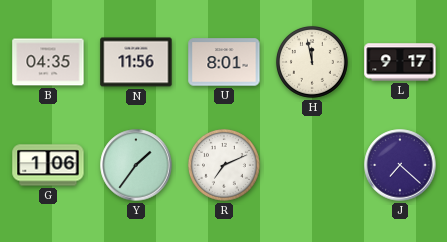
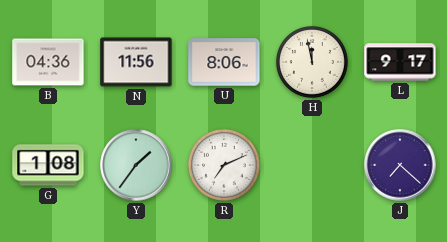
B: 04:35 -> 04:36 (48, 62)
U: 8:01 -> 8:06 (224, 62)
G: 1:06 -> 1:08 (48, 165)
